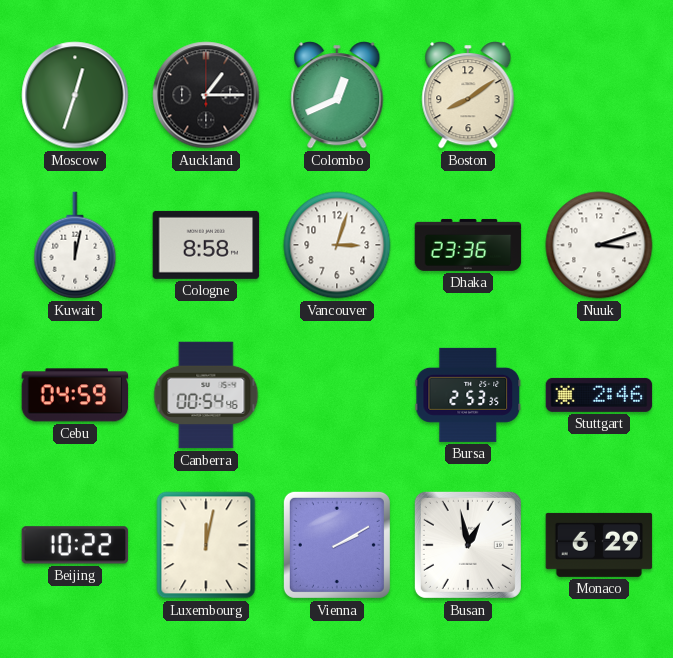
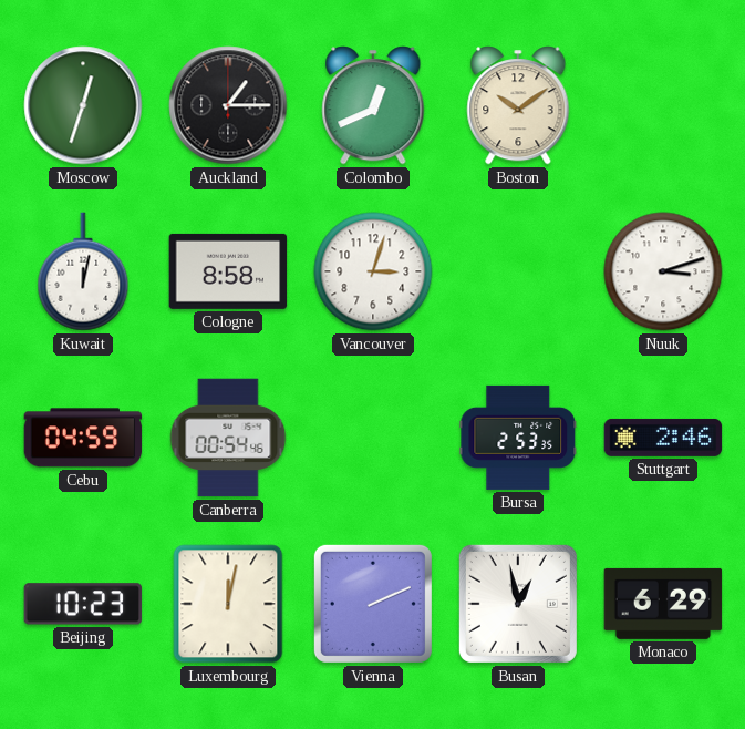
Boston: 8:09 -> 10:09 (518, 105)
Dhaka: 23:36 -> none (468, 245)
Beijing: 10:22 -> 10:23 (83, 604)
Vienna: 2:10 -> 2:11 (373, 604)
